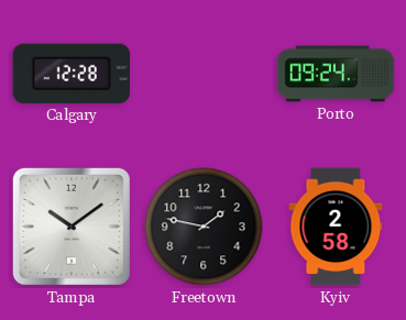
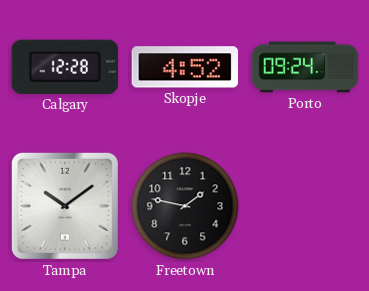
Skopje: none -> 4:52 (185, 67)
Kyiv: 2:58 -> none (336, 227)
